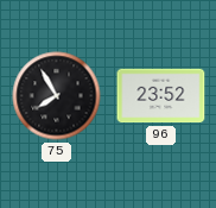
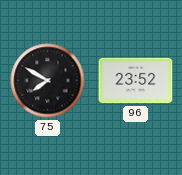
75: 7:55 -> 7:50 (48, 81)
